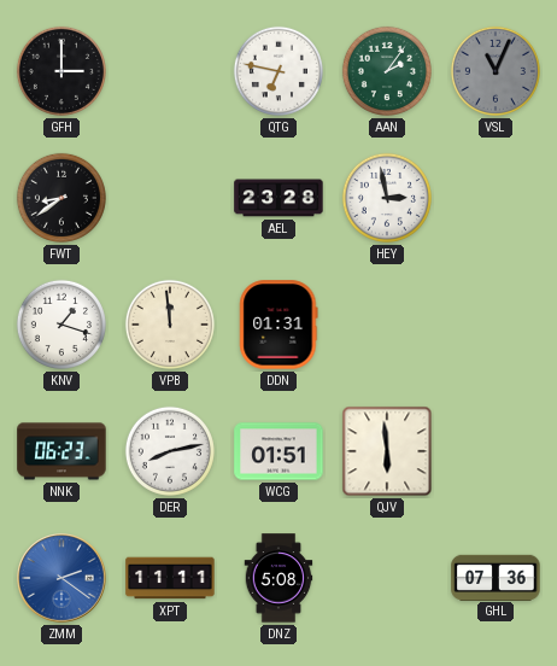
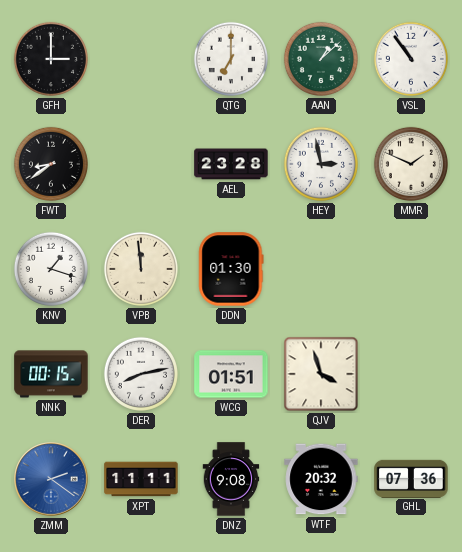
QTG: 6:47 -> 7:00 (231, 59)
AAN: 2:06 -> 1:08 (321, 59)
VSL: 11:04 -> 10:54 (411, 59)
VSL dial: grey -> white (411, 59)
MMR: none -> 1:49 (411, 164)
DDN: 01:31 -> 01:30 (231, 269)
NNK: 06:23 -> 00:15 (51, 374)
QJV: 5:59 -> 3:57 (321, 374)
DNZ: 5:08 -> 9:08 (231, 479)
WTF: none -> 20:32 (321, 479)
